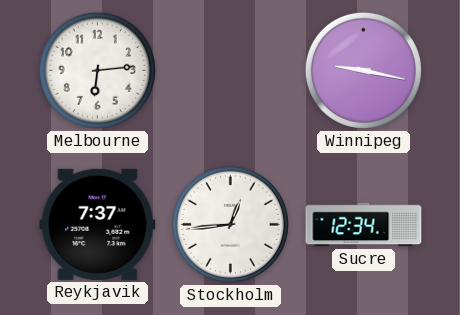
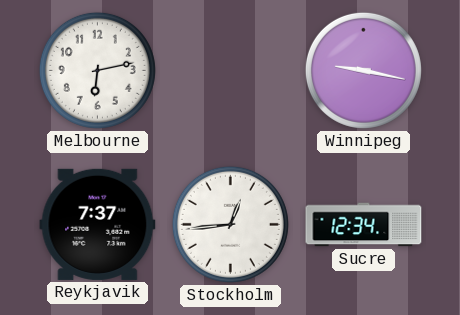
Melbourne: 6:14 -> 6:13 (97, 70)
